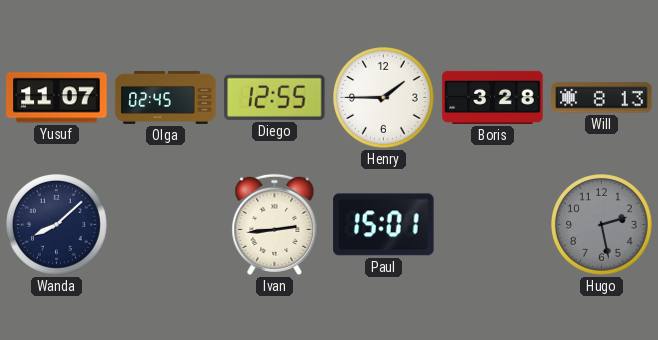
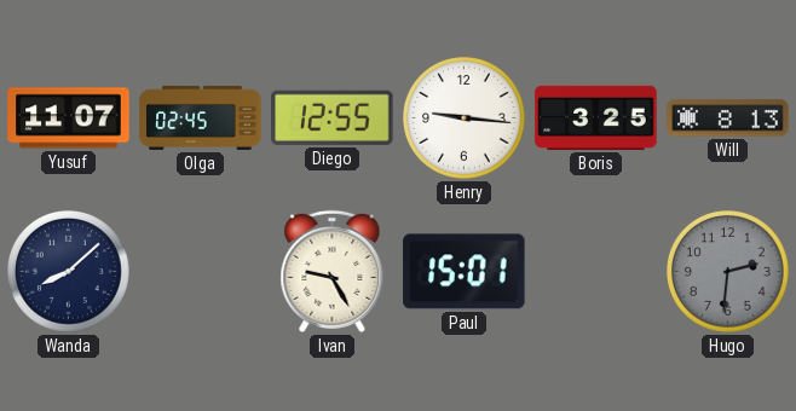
Henry: 1:45 -> 9:16 (465, 118)
Boris: 3:28 -> 3:25 (596, 117)
Ivan: 2:44 -> 9:25 (333, 271)
Hugo: 2:28 -> 2:31 (728, 272)
